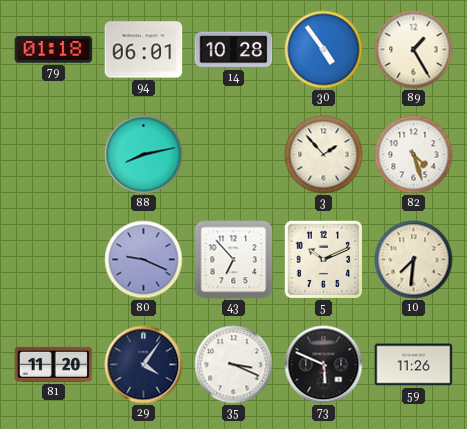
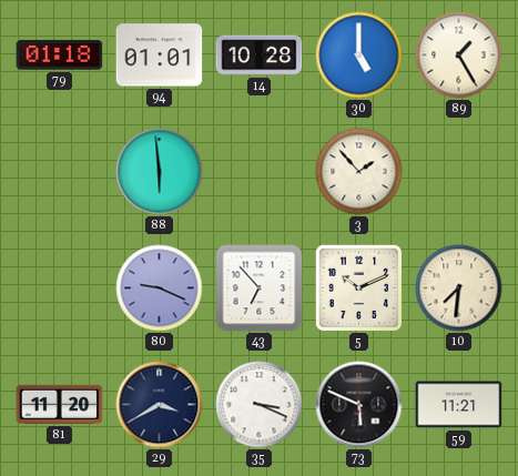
94: 06:01 -> 01:01 (160, 55)
30: 4:54 -> 5:00 (359, 55)
88: 8:13 -> 5:59 (160, 172)
82: 4:27 -> none (414, 155)
29: 4:06 -> 3:40 (160, 405)
59: 11:26 -> 11:21 (459, 405)
